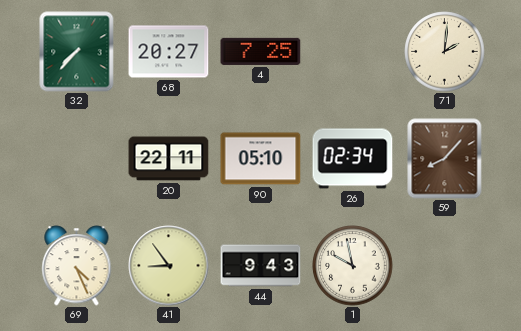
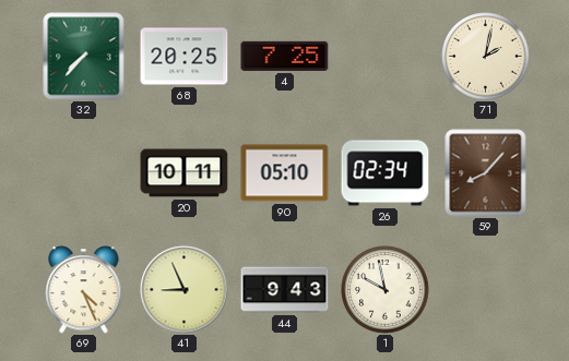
68: 20:27 -> 20:25 (185, 57)
71: 2:01 -> 2:02 (486, 57)
20: 22:11 -> 10:11 (185, 173)
41: 8:54 -> 8:56 (185, 290)
